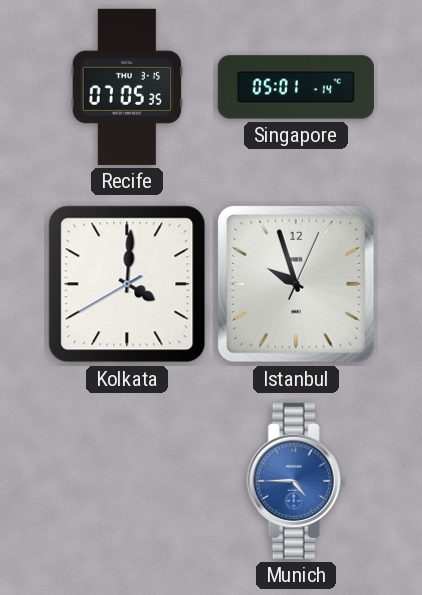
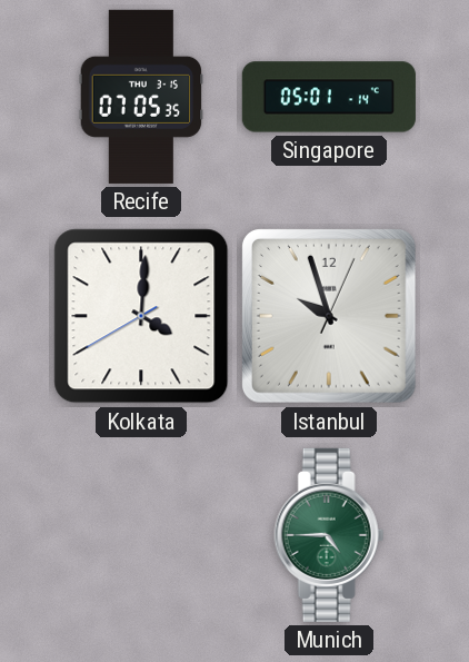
Munich dial: blue -> green (329, 535)
